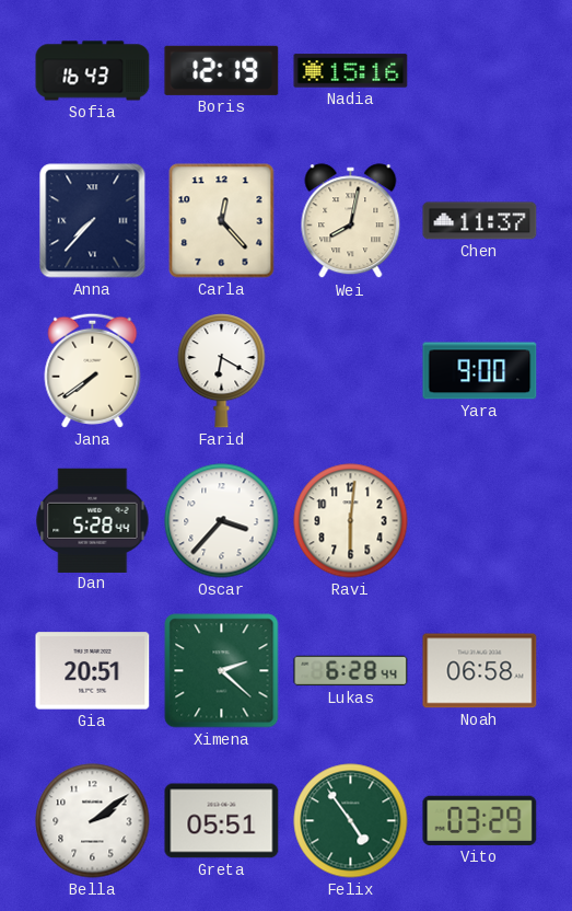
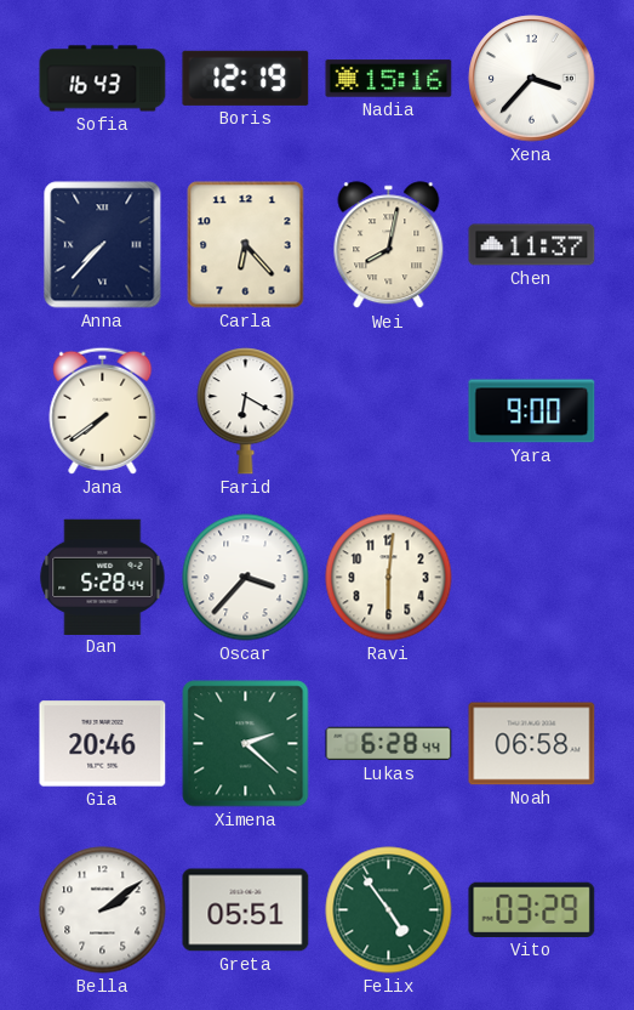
Xena: none -> 3:37 (532, 79)
Carla: 12:23 -> 6:23 (246, 245)
Gia: 20:51 -> 20:46 (103, 744)
